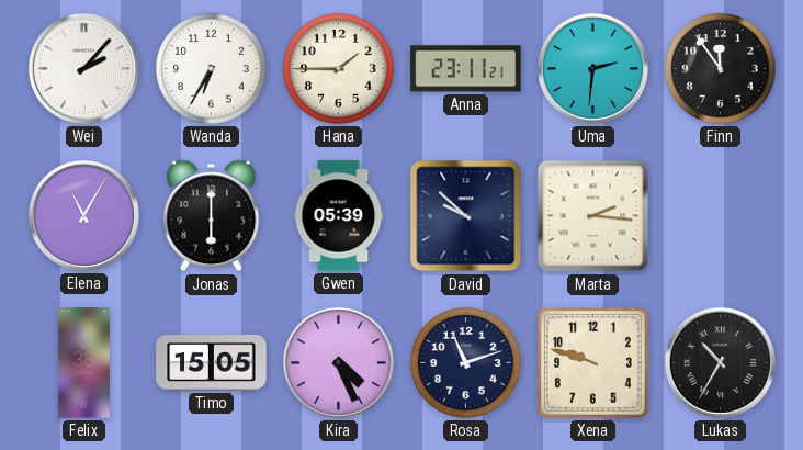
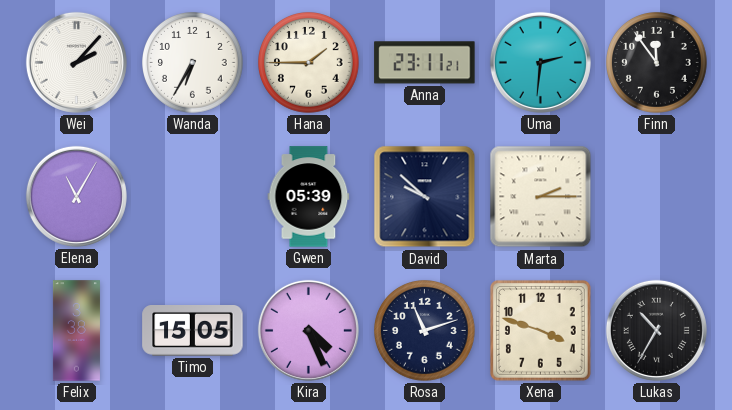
Jonas: 6:00 -> none (212, 216)
Marta: 2:16 -> 2:15 (541, 197)
Xena: 9:48 -> 3:48 (540, 330)
